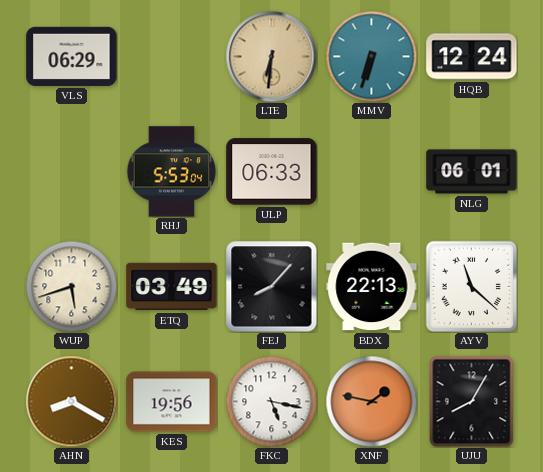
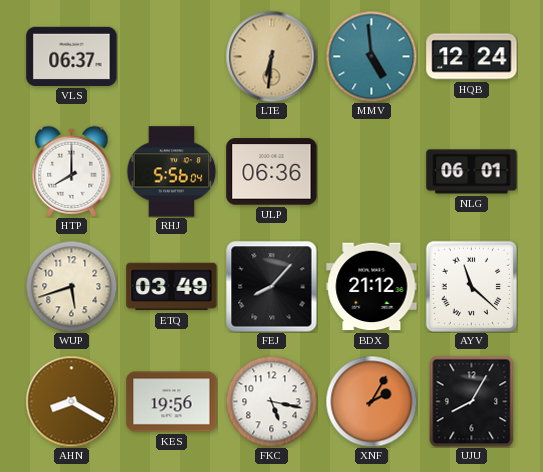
VLS: 06:29 -> 06:37 (72, 56)
MMV: 6:33 -> 4:59 (371, 56)
HTP: none -> 8:00 (72, 171)
RHJ: 5:53 -> 5:56 (172, 172)
ULP: 06:33 -> 06:36 (272, 172)
BDX: 22:13 -> 21:12 (372, 287)
XNF: 1:47 -> 2:05 (371, 401)
